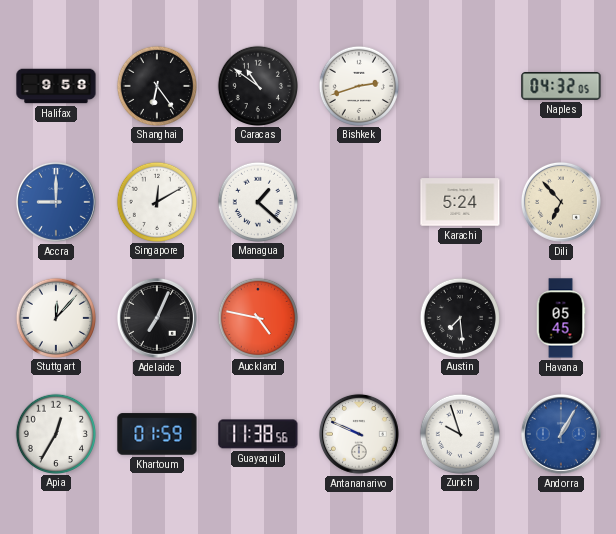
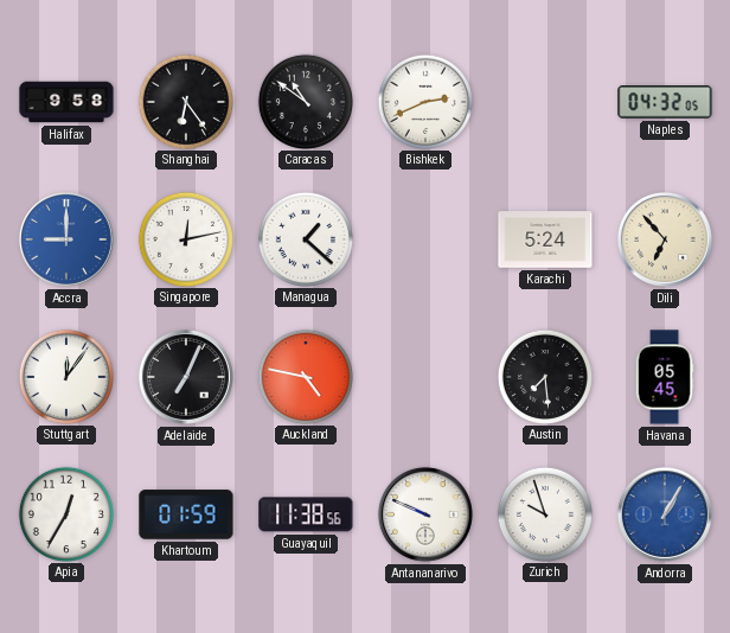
Bishkek: 2:42 -> 2:41 (424, 101)
Singapore: 12:10 -> 12:13 (185, 238)
Stuttgart: 12:07 -> 12:06 (65, 376)
